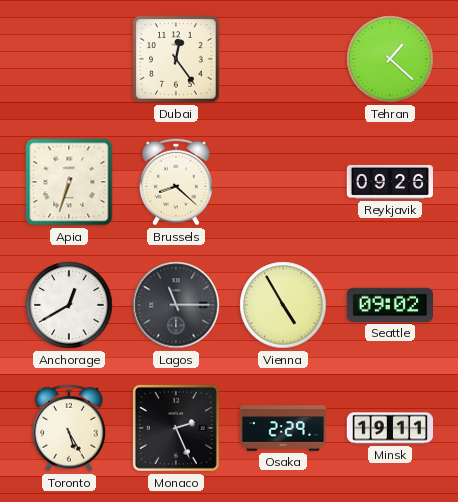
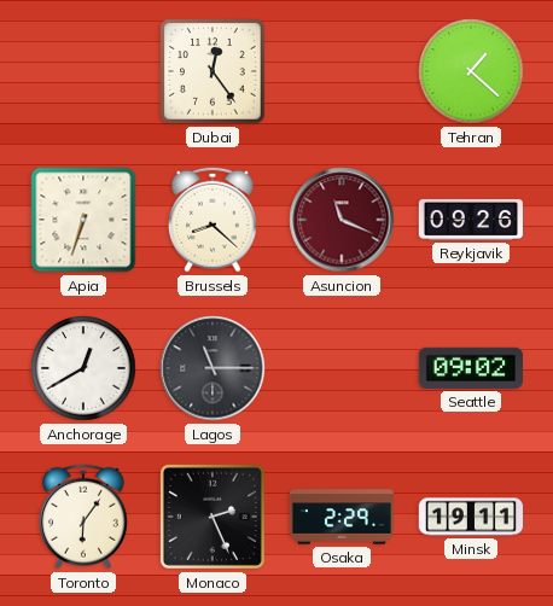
Asuncion: none -> 11:19 (342, 220)
Vienna: 4:55 -> none (283, 305)
Toronto: 5:25 -> 6:06 (83, 517)
